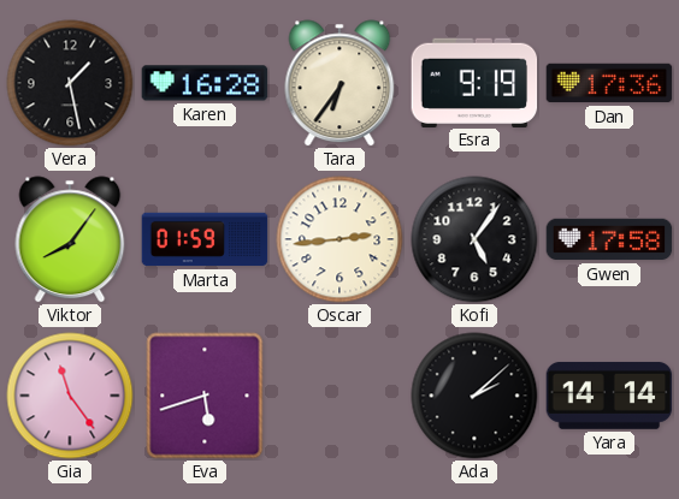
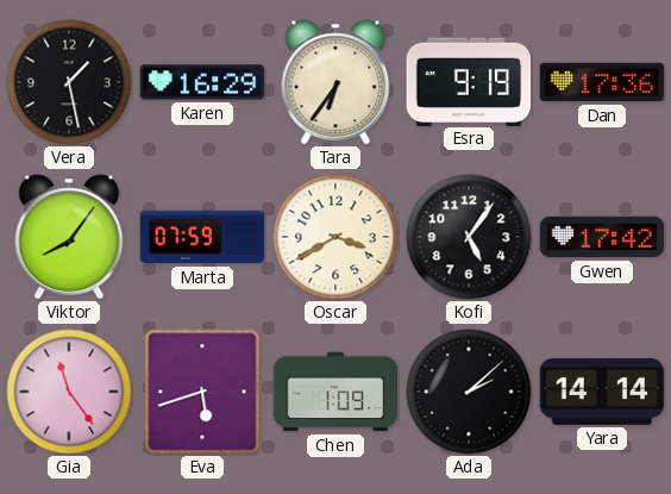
Karen: 16:28 -> 16:29 (202, 82)
Marta: 01:59 -> 07:59 (202, 237)
Oscar: 2:44 -> 3:40 (335, 237)
Gwen: 17:58 -> 17:42 (602, 237)
Chen: none -> 1:09 (335, 392)
